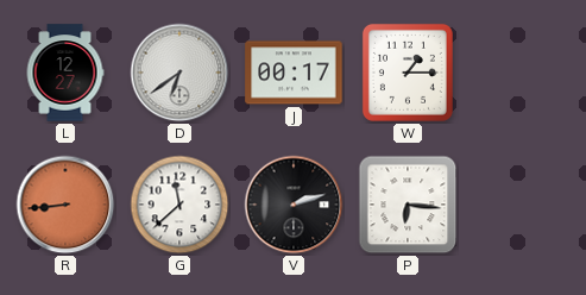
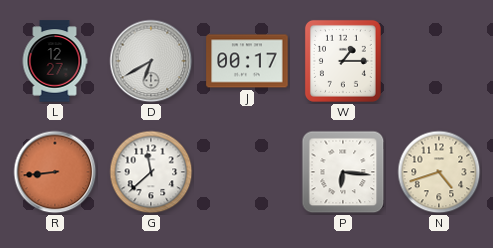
D: 6:39 -> 6:40 (151, 61)
V: 2:12 -> none (294, 205)
N: none -> 4:42 (439, 172)
